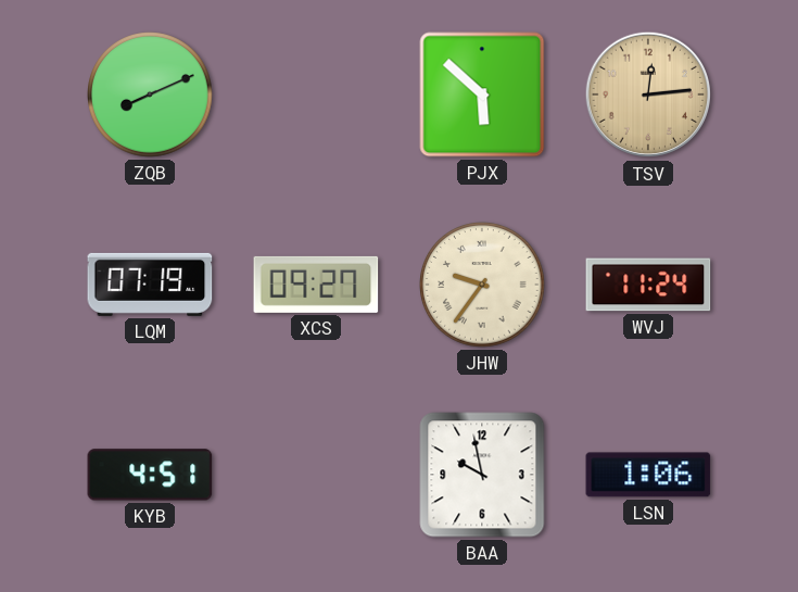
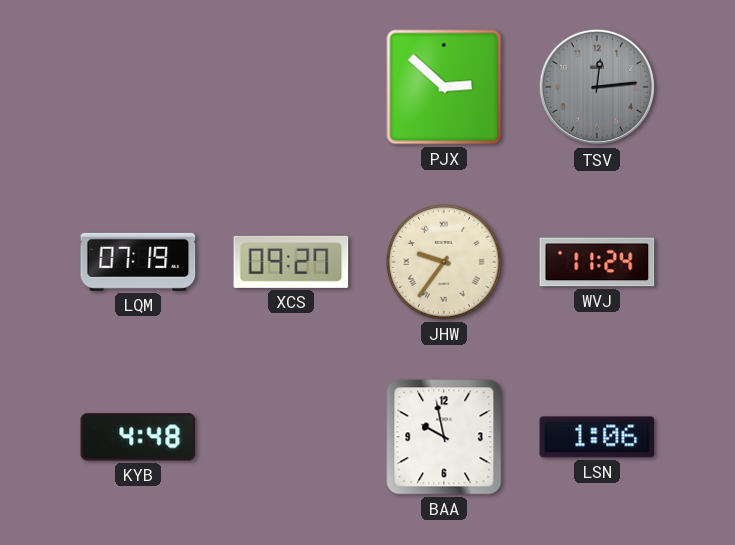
ZQB: 8:11 -> none (150, 95)
PJX: 5:52 -> 2:52 (444, 87)
TSV dial: champagne -> grey (597, 87)
KYB: 4:51 -> 4:48 (138, 437)
